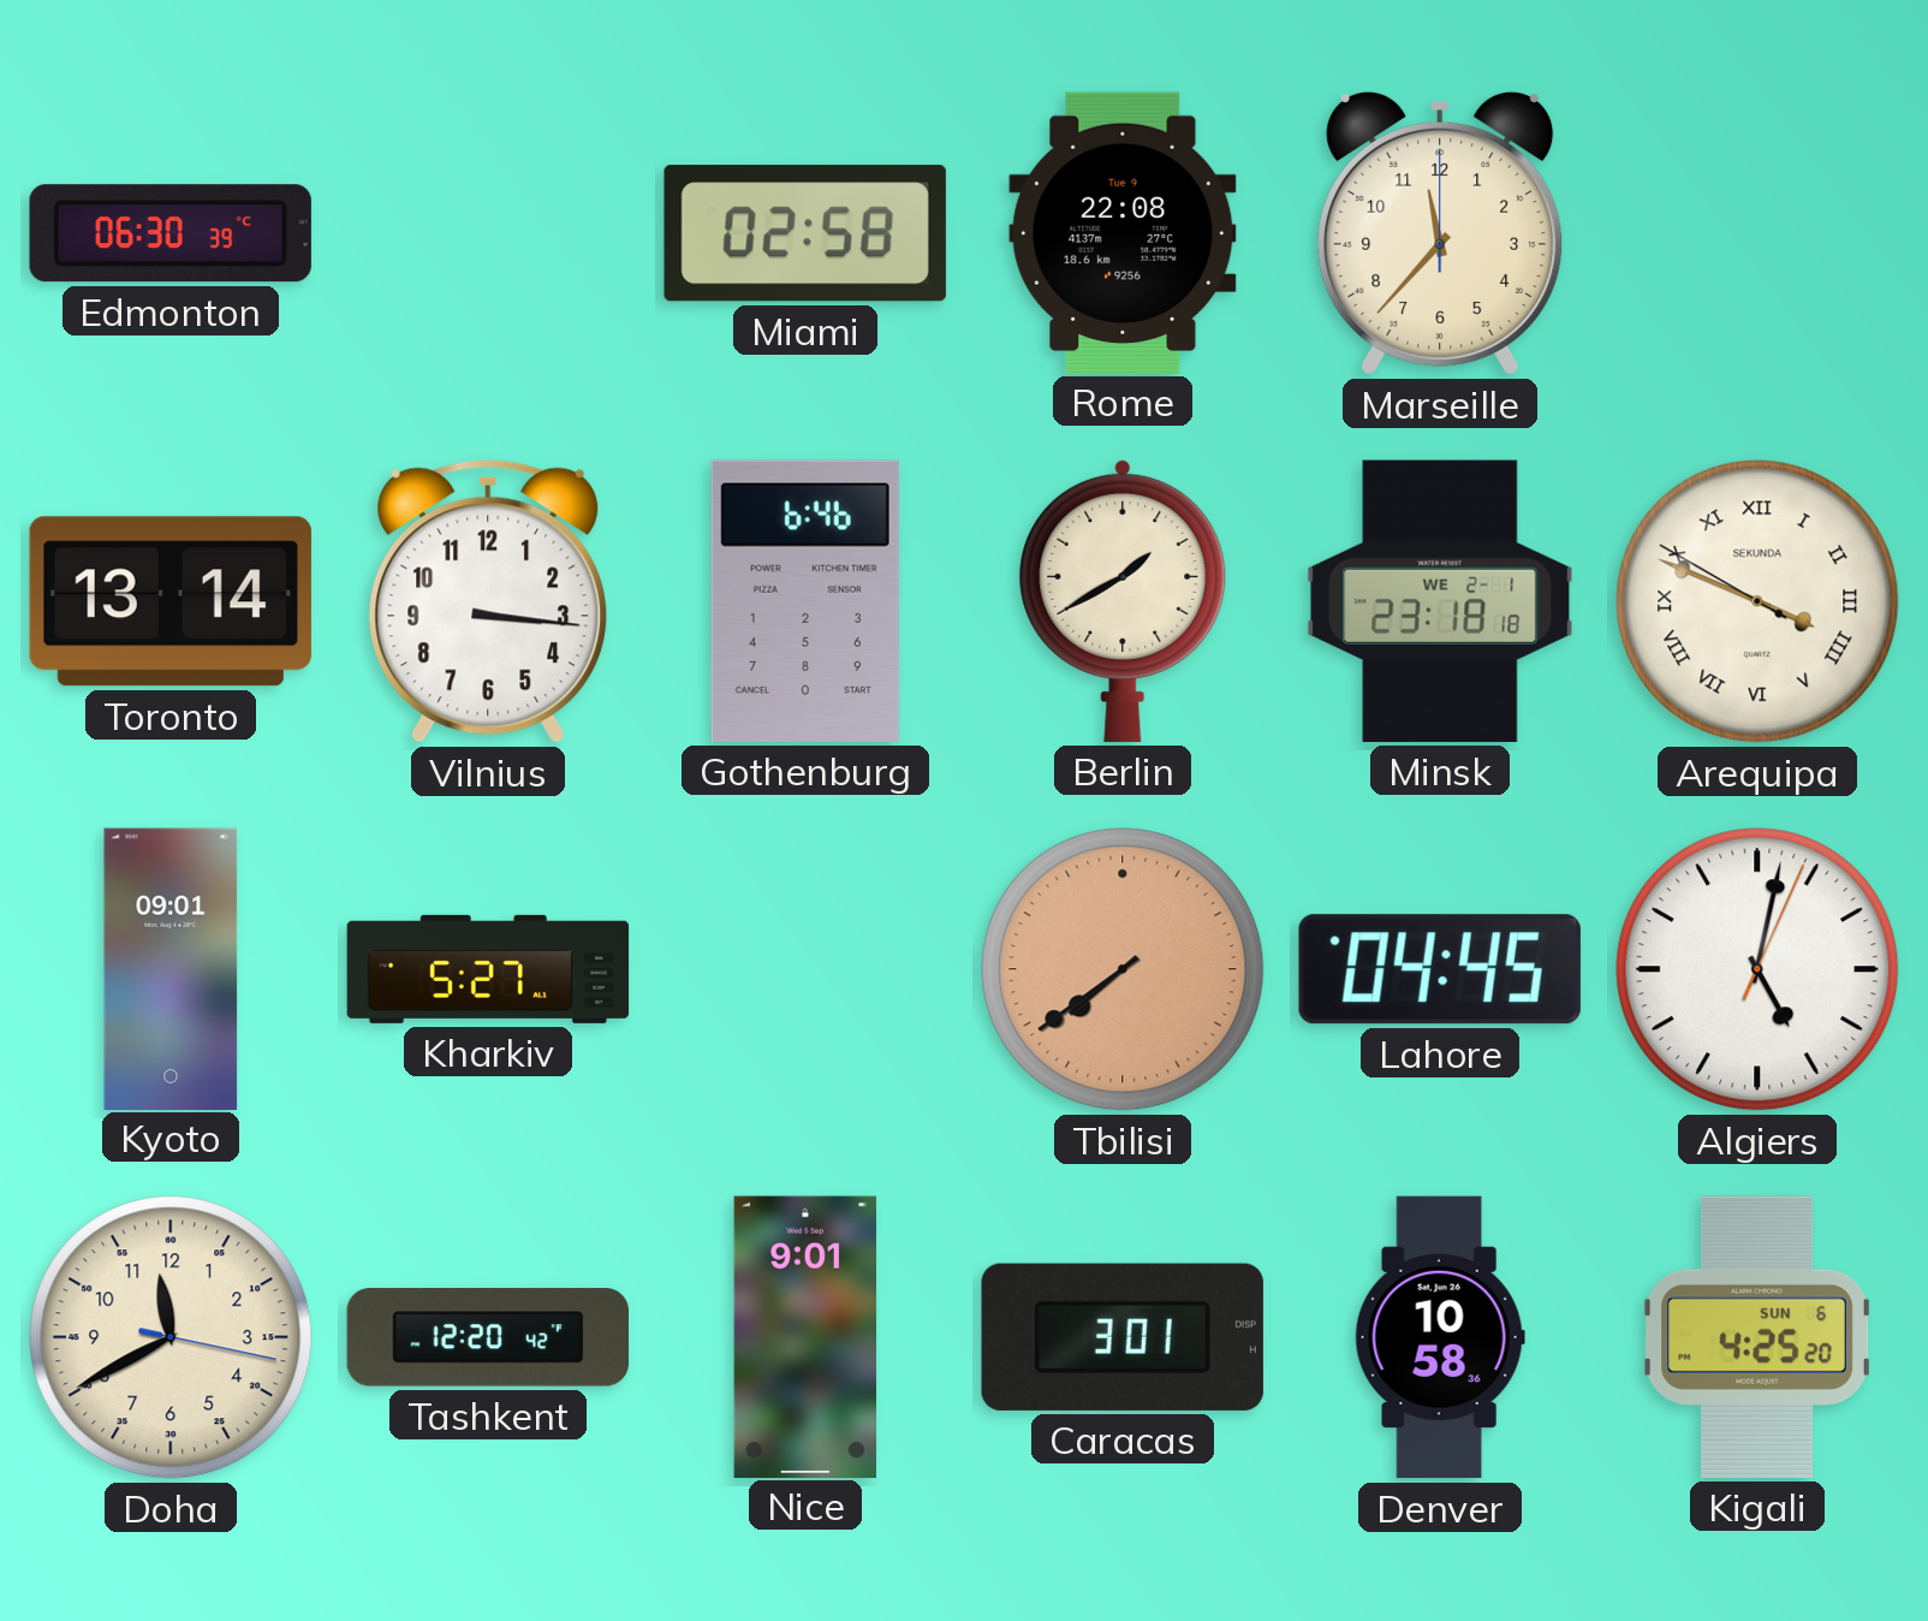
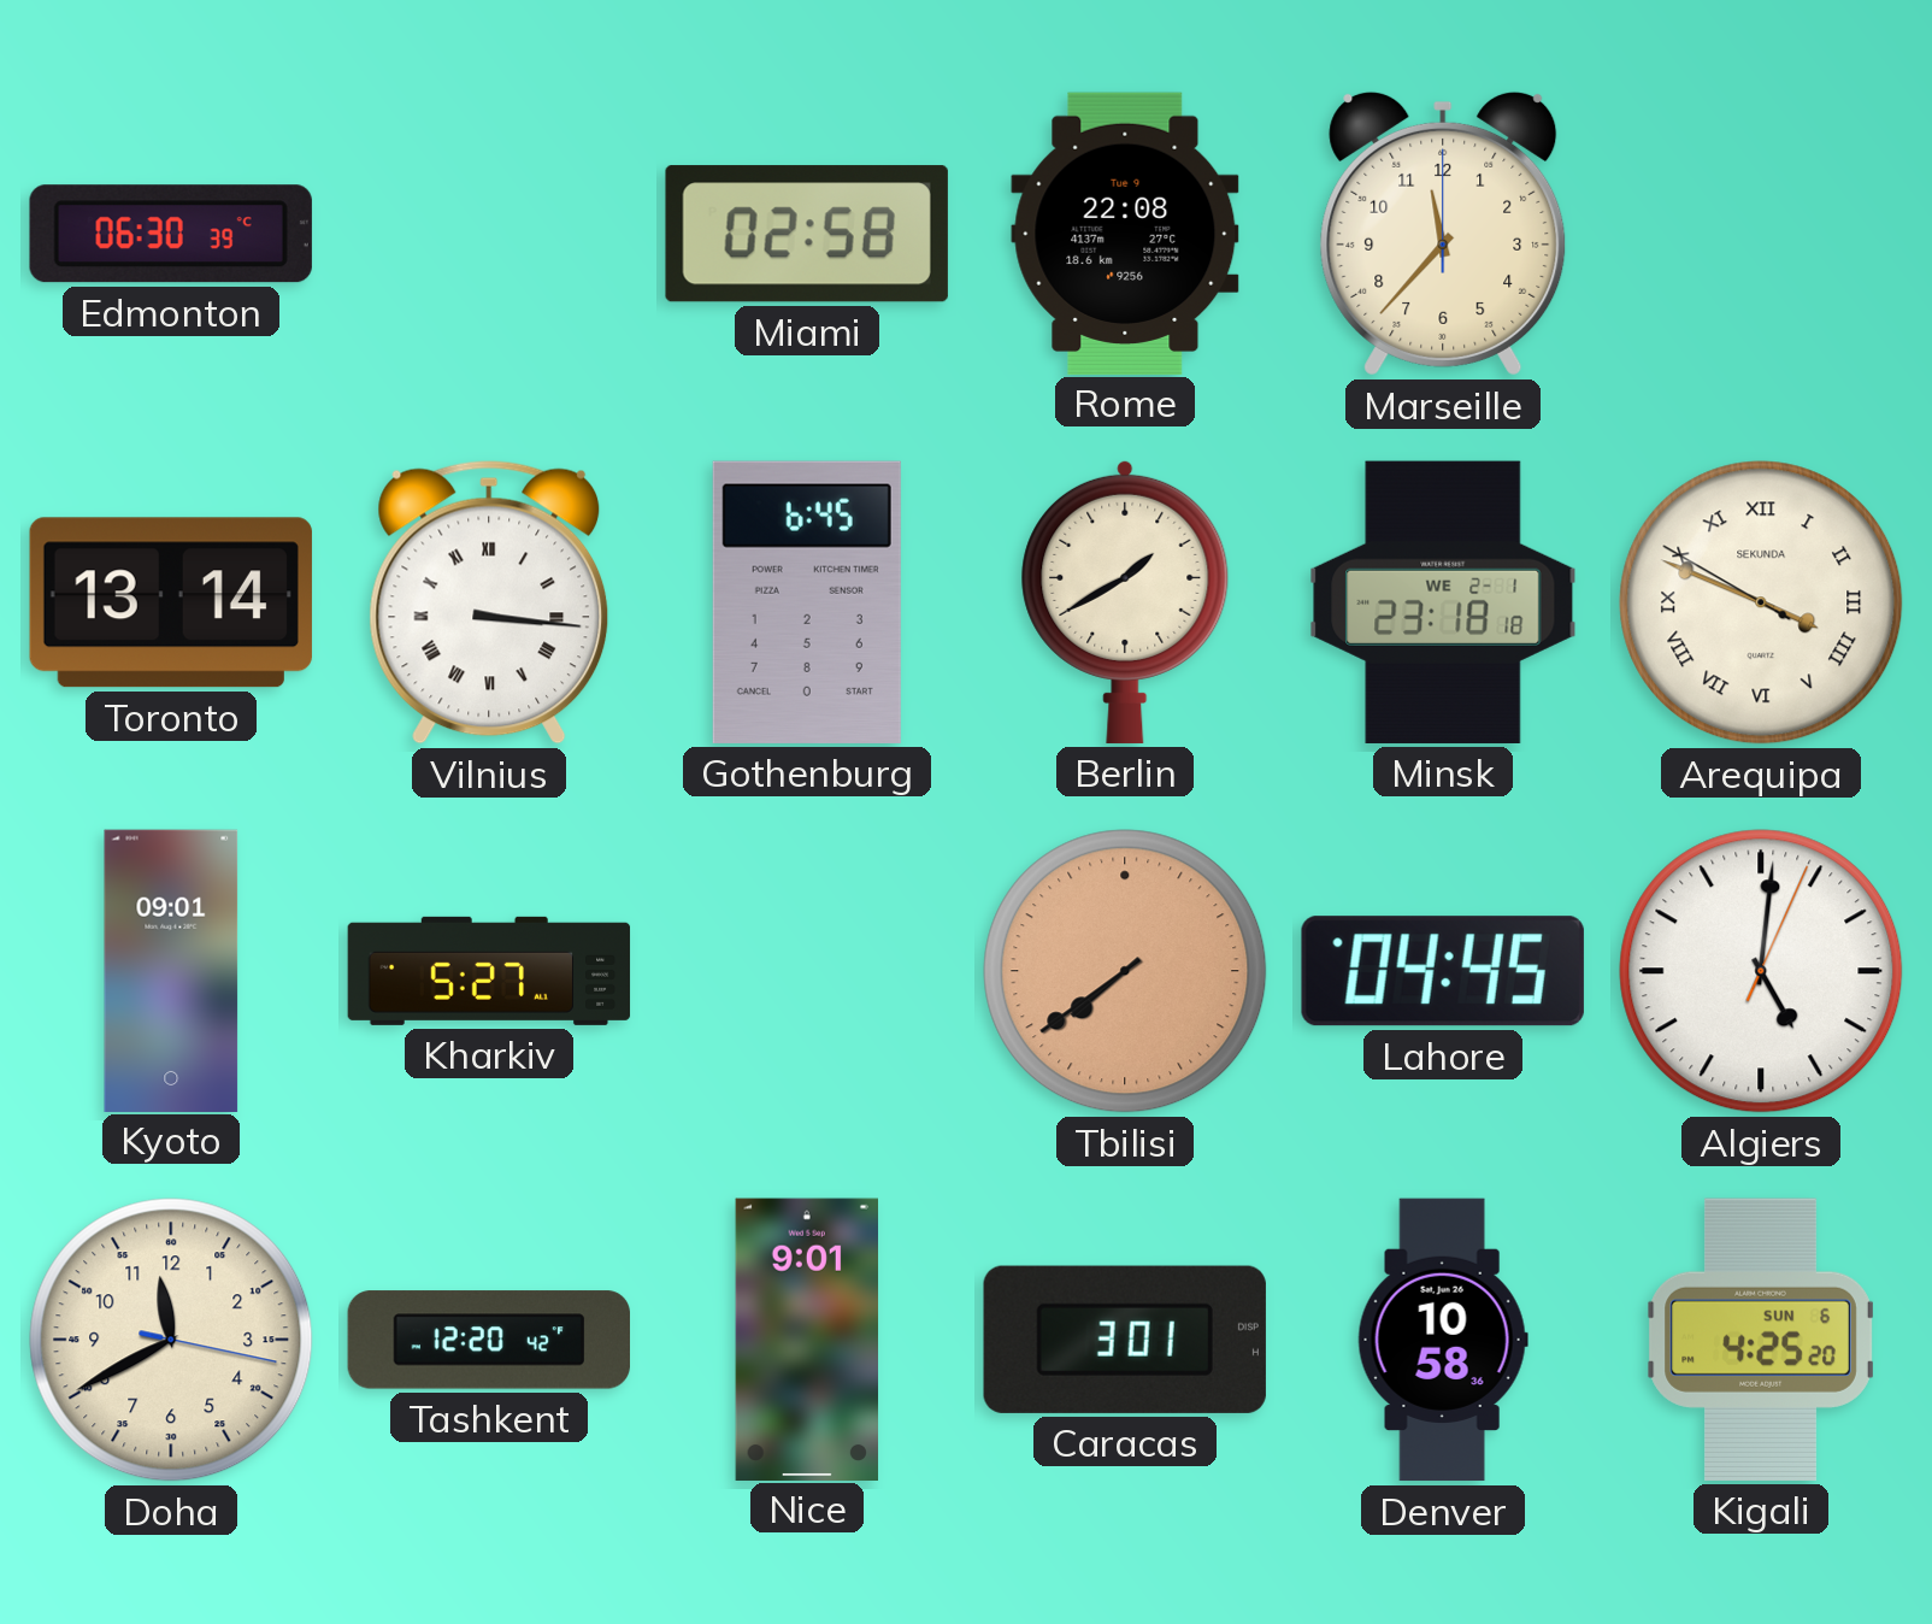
Vilnius numerals: Arabic -> Roman (489, 602)
Gothenburg: 6:46 -> 6:45 (807, 602)
Algiers: 5:02 -> 5:01 (1761, 971)
